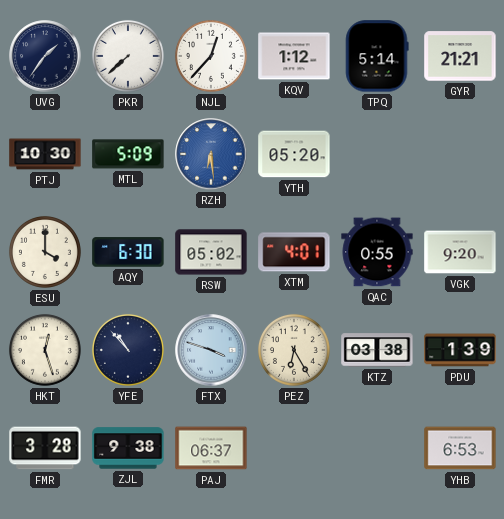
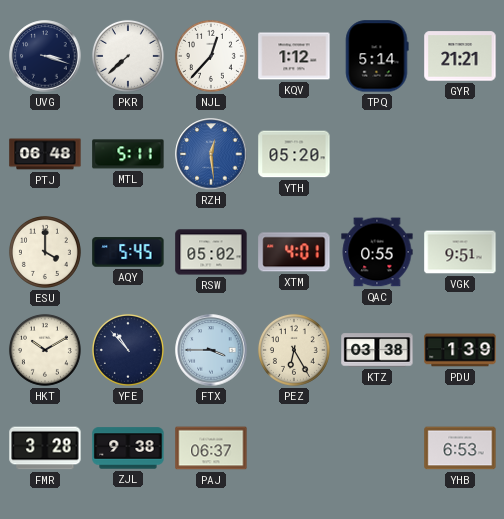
UVG: 1:36 -> 3:18 (45, 56)
PTJ: 10:30 -> 06:48 (45, 154)
MTL: 5:09 -> 5:11 (128, 154)
RZH: 6:29 -> 12:29 (211, 154)
AQY: 6:30 -> 5:45 (128, 252)
VGK: 9:20 -> 9:51 (460, 252)
HKT: 12:27 -> 10:10 (45, 350)
FTX: 3:48 -> 3:45 (211, 350)
